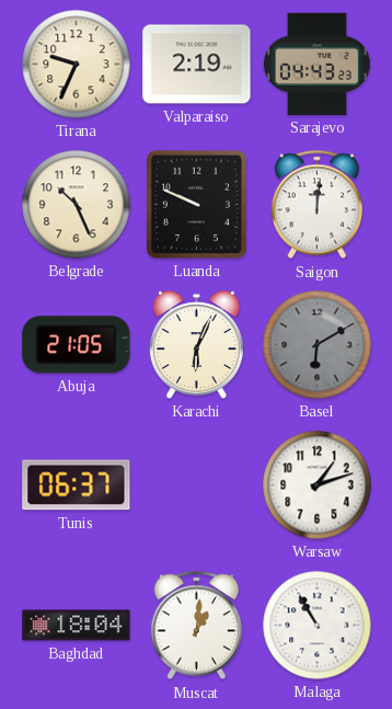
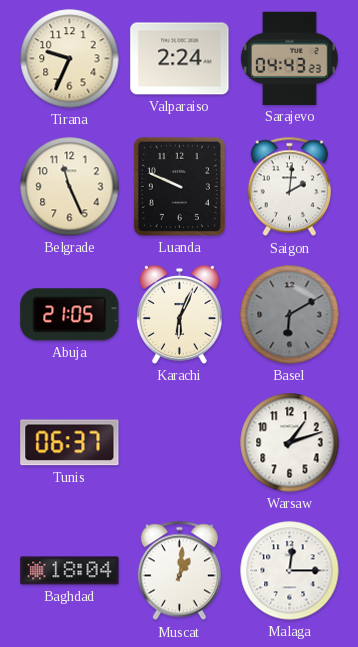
Valparaiso: 2:19 -> 2:24 (180, 59)
Belgrade: 10:26 -> 11:26 (70, 187)
Saigon: 12:01 -> 2:01 (289, 187)
Malaga: 10:55 -> 12:15 (290, 571)
